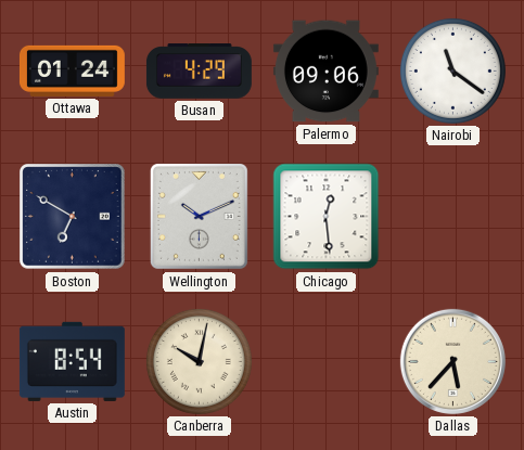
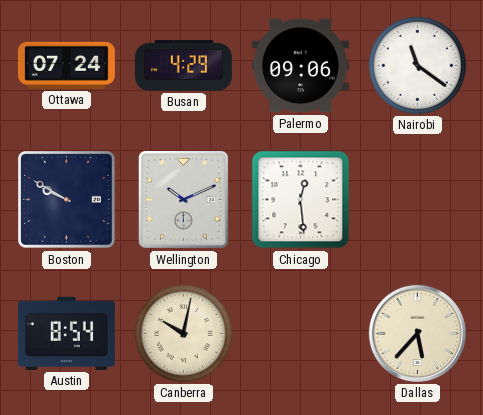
Ottawa: 01:24 -> 07:24 (66, 65)
Boston: 6:50 -> 9:50 (67, 200)
